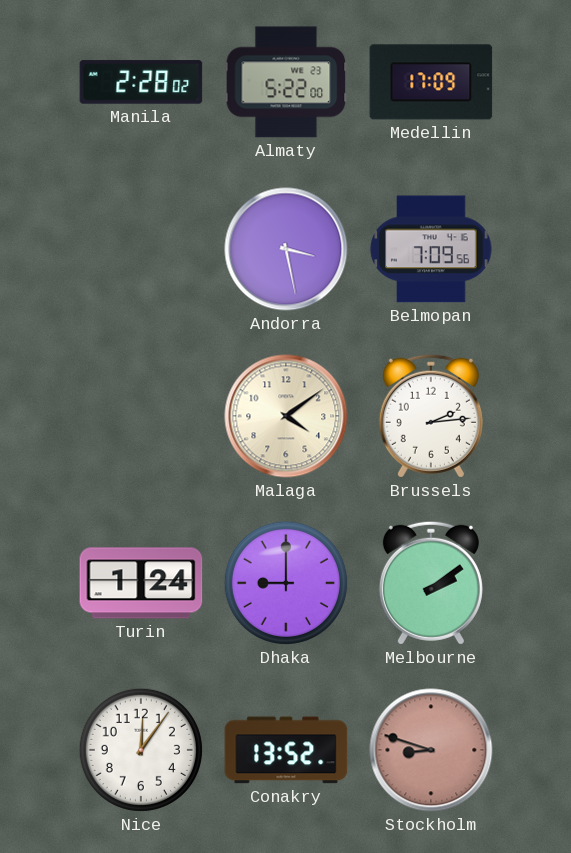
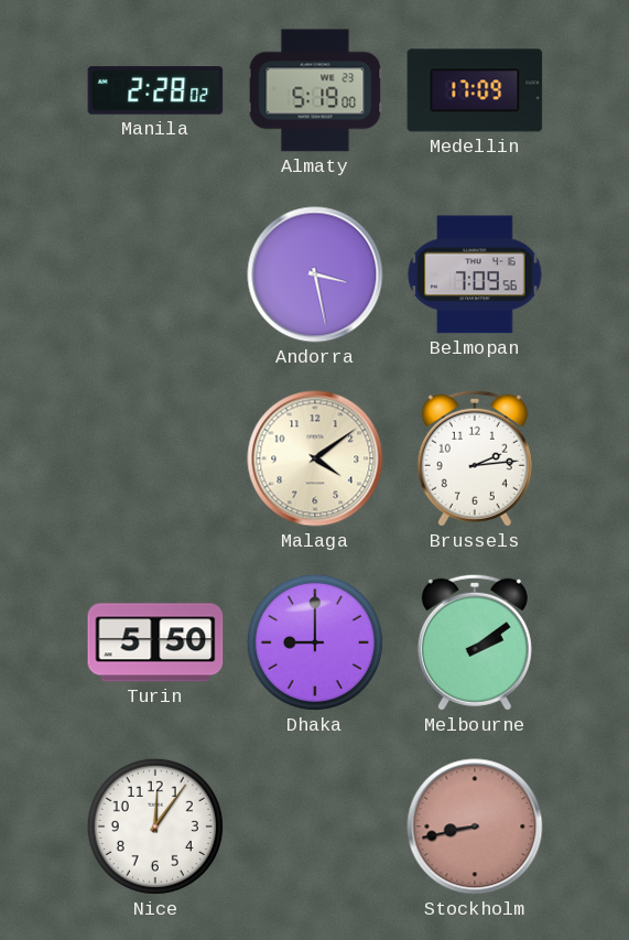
Almaty: 5:22 -> 5:19 (315, 90)
Turin: 1:24 -> 5:50 (155, 642)
Conakry: 13:52 -> none (286, 750)
Stockholm: 8:48 -> 8:43 (475, 826)
